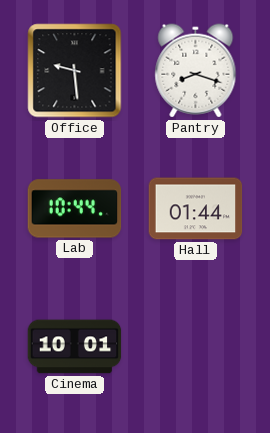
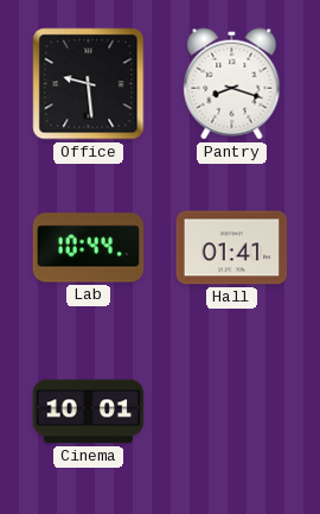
Hall: 01:44 -> 01:41 (232, 248)
